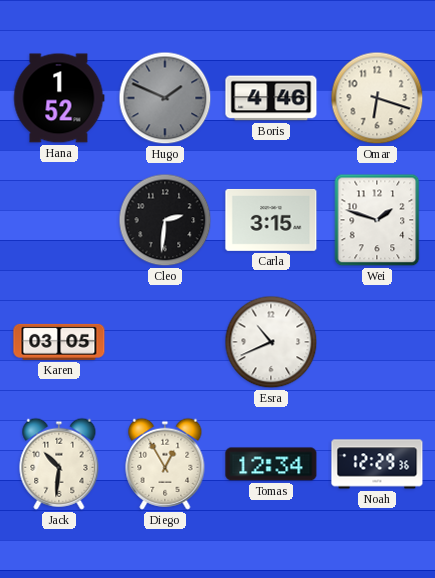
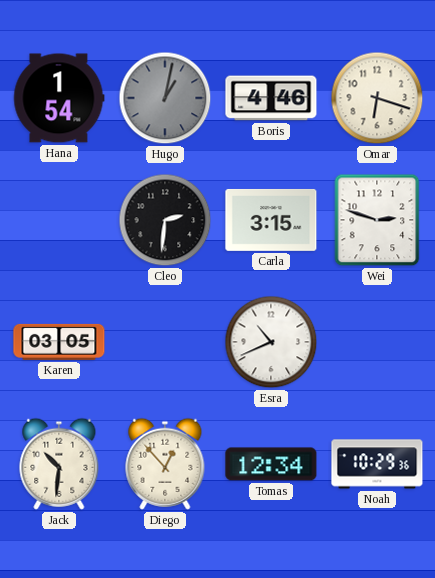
Hana: 1:52 -> 1:54 (59, 98)
Hugo: 1:49 -> 1:02 (165, 98)
Wei: 1:48 -> 2:48 (377, 220)
Diego: 12:55 -> 12:53 (165, 464)
Noah: 12:29 -> 10:29 (377, 464)
